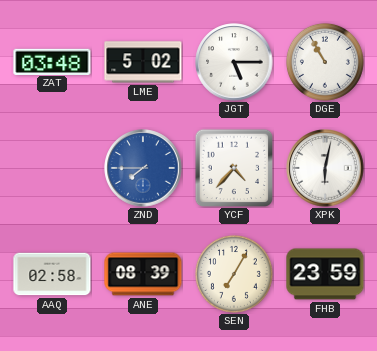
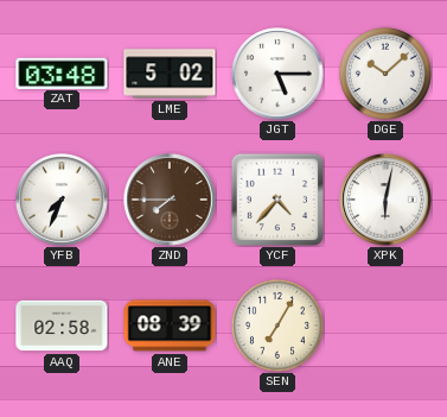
DGE: 10:55 -> 10:08 (385, 74)
YFB: none -> 7:34 (62, 200)
ZND dial: blue -> brown (170, 200)
FHB: 23:59 -> none (325, 274)
